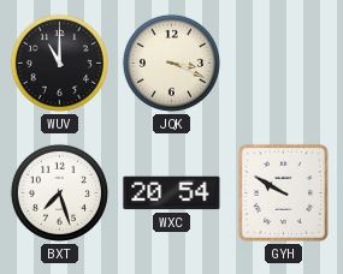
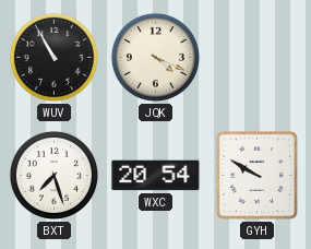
WUV: 11:00 -> 10:55 (53, 57)
JQK: 3:19 -> 4:19 (155, 57)
